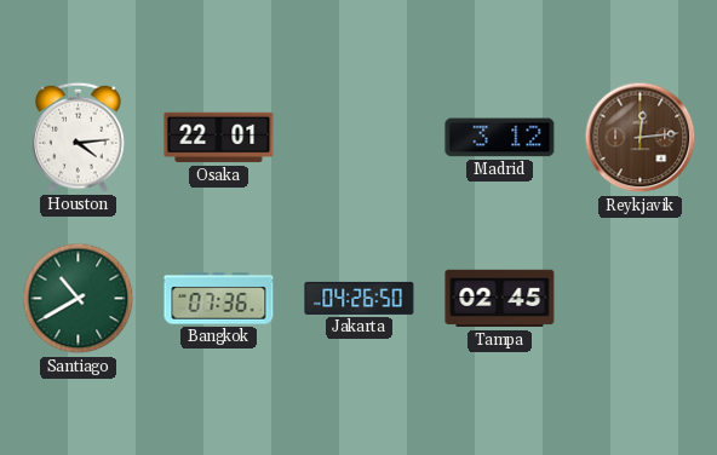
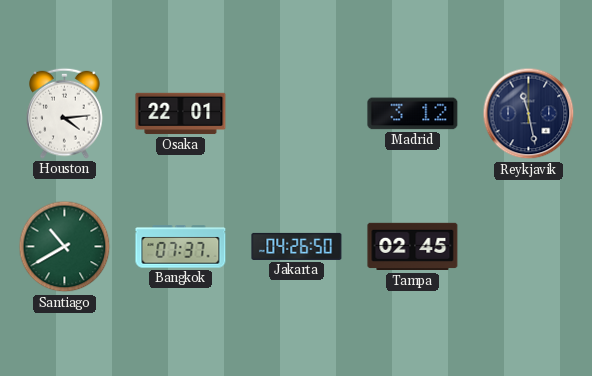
Reykjavik: 12:14 -> 11:28 (529, 114)
Reykjavik dial: brown -> navy (529, 114)
Bangkok: 07:36 -> 07:37 (181, 247)
